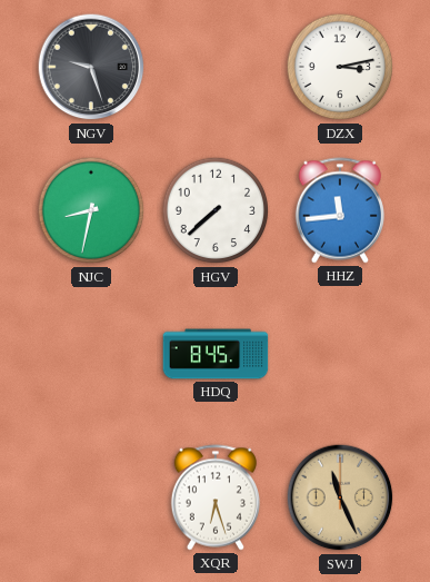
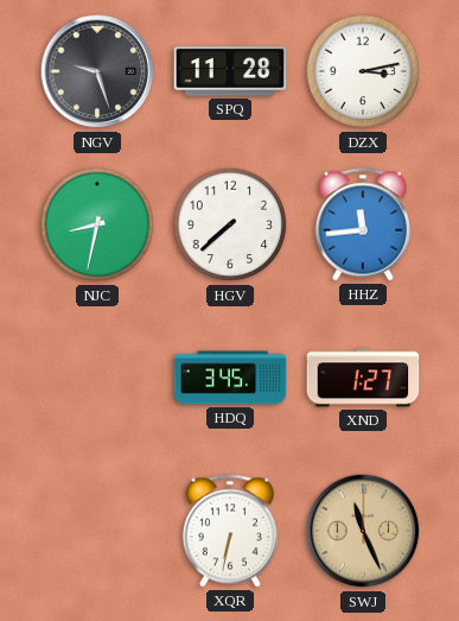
SPQ: none -> 11:28 (230, 71)
HDQ: 8:45 -> 3:45 (230, 378)
XND: none -> 1:27 (363, 378)
XQR: 6:27 -> 6:32 (230, 531)
